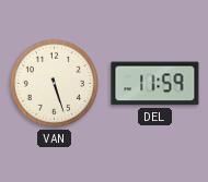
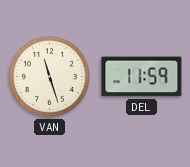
VAN: 5:27 -> 11:27 (49, 76)
